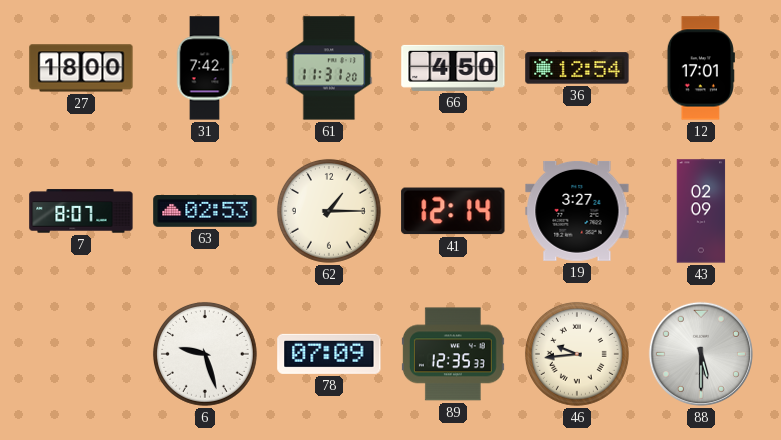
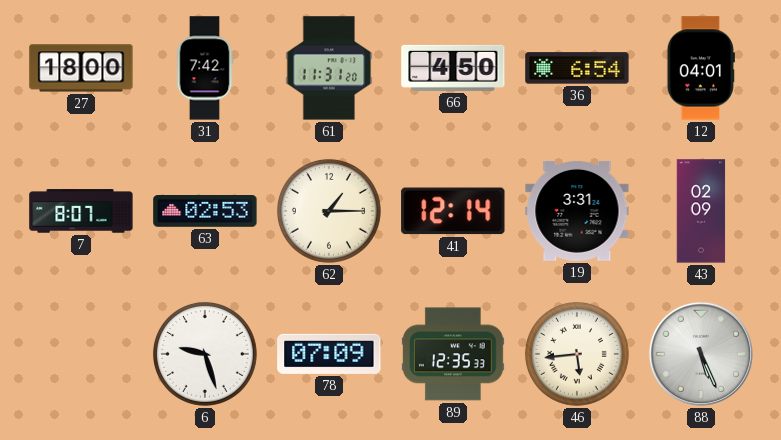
36: 12:54 -> 6:54 (577, 68)
12: 17:01 -> 04:01 (701, 68)
19: 3:27 -> 3:31 (577, 211)
46: 9:44 -> 5:44 (577, 354)
88: 5:30 -> 5:26 (701, 354)
